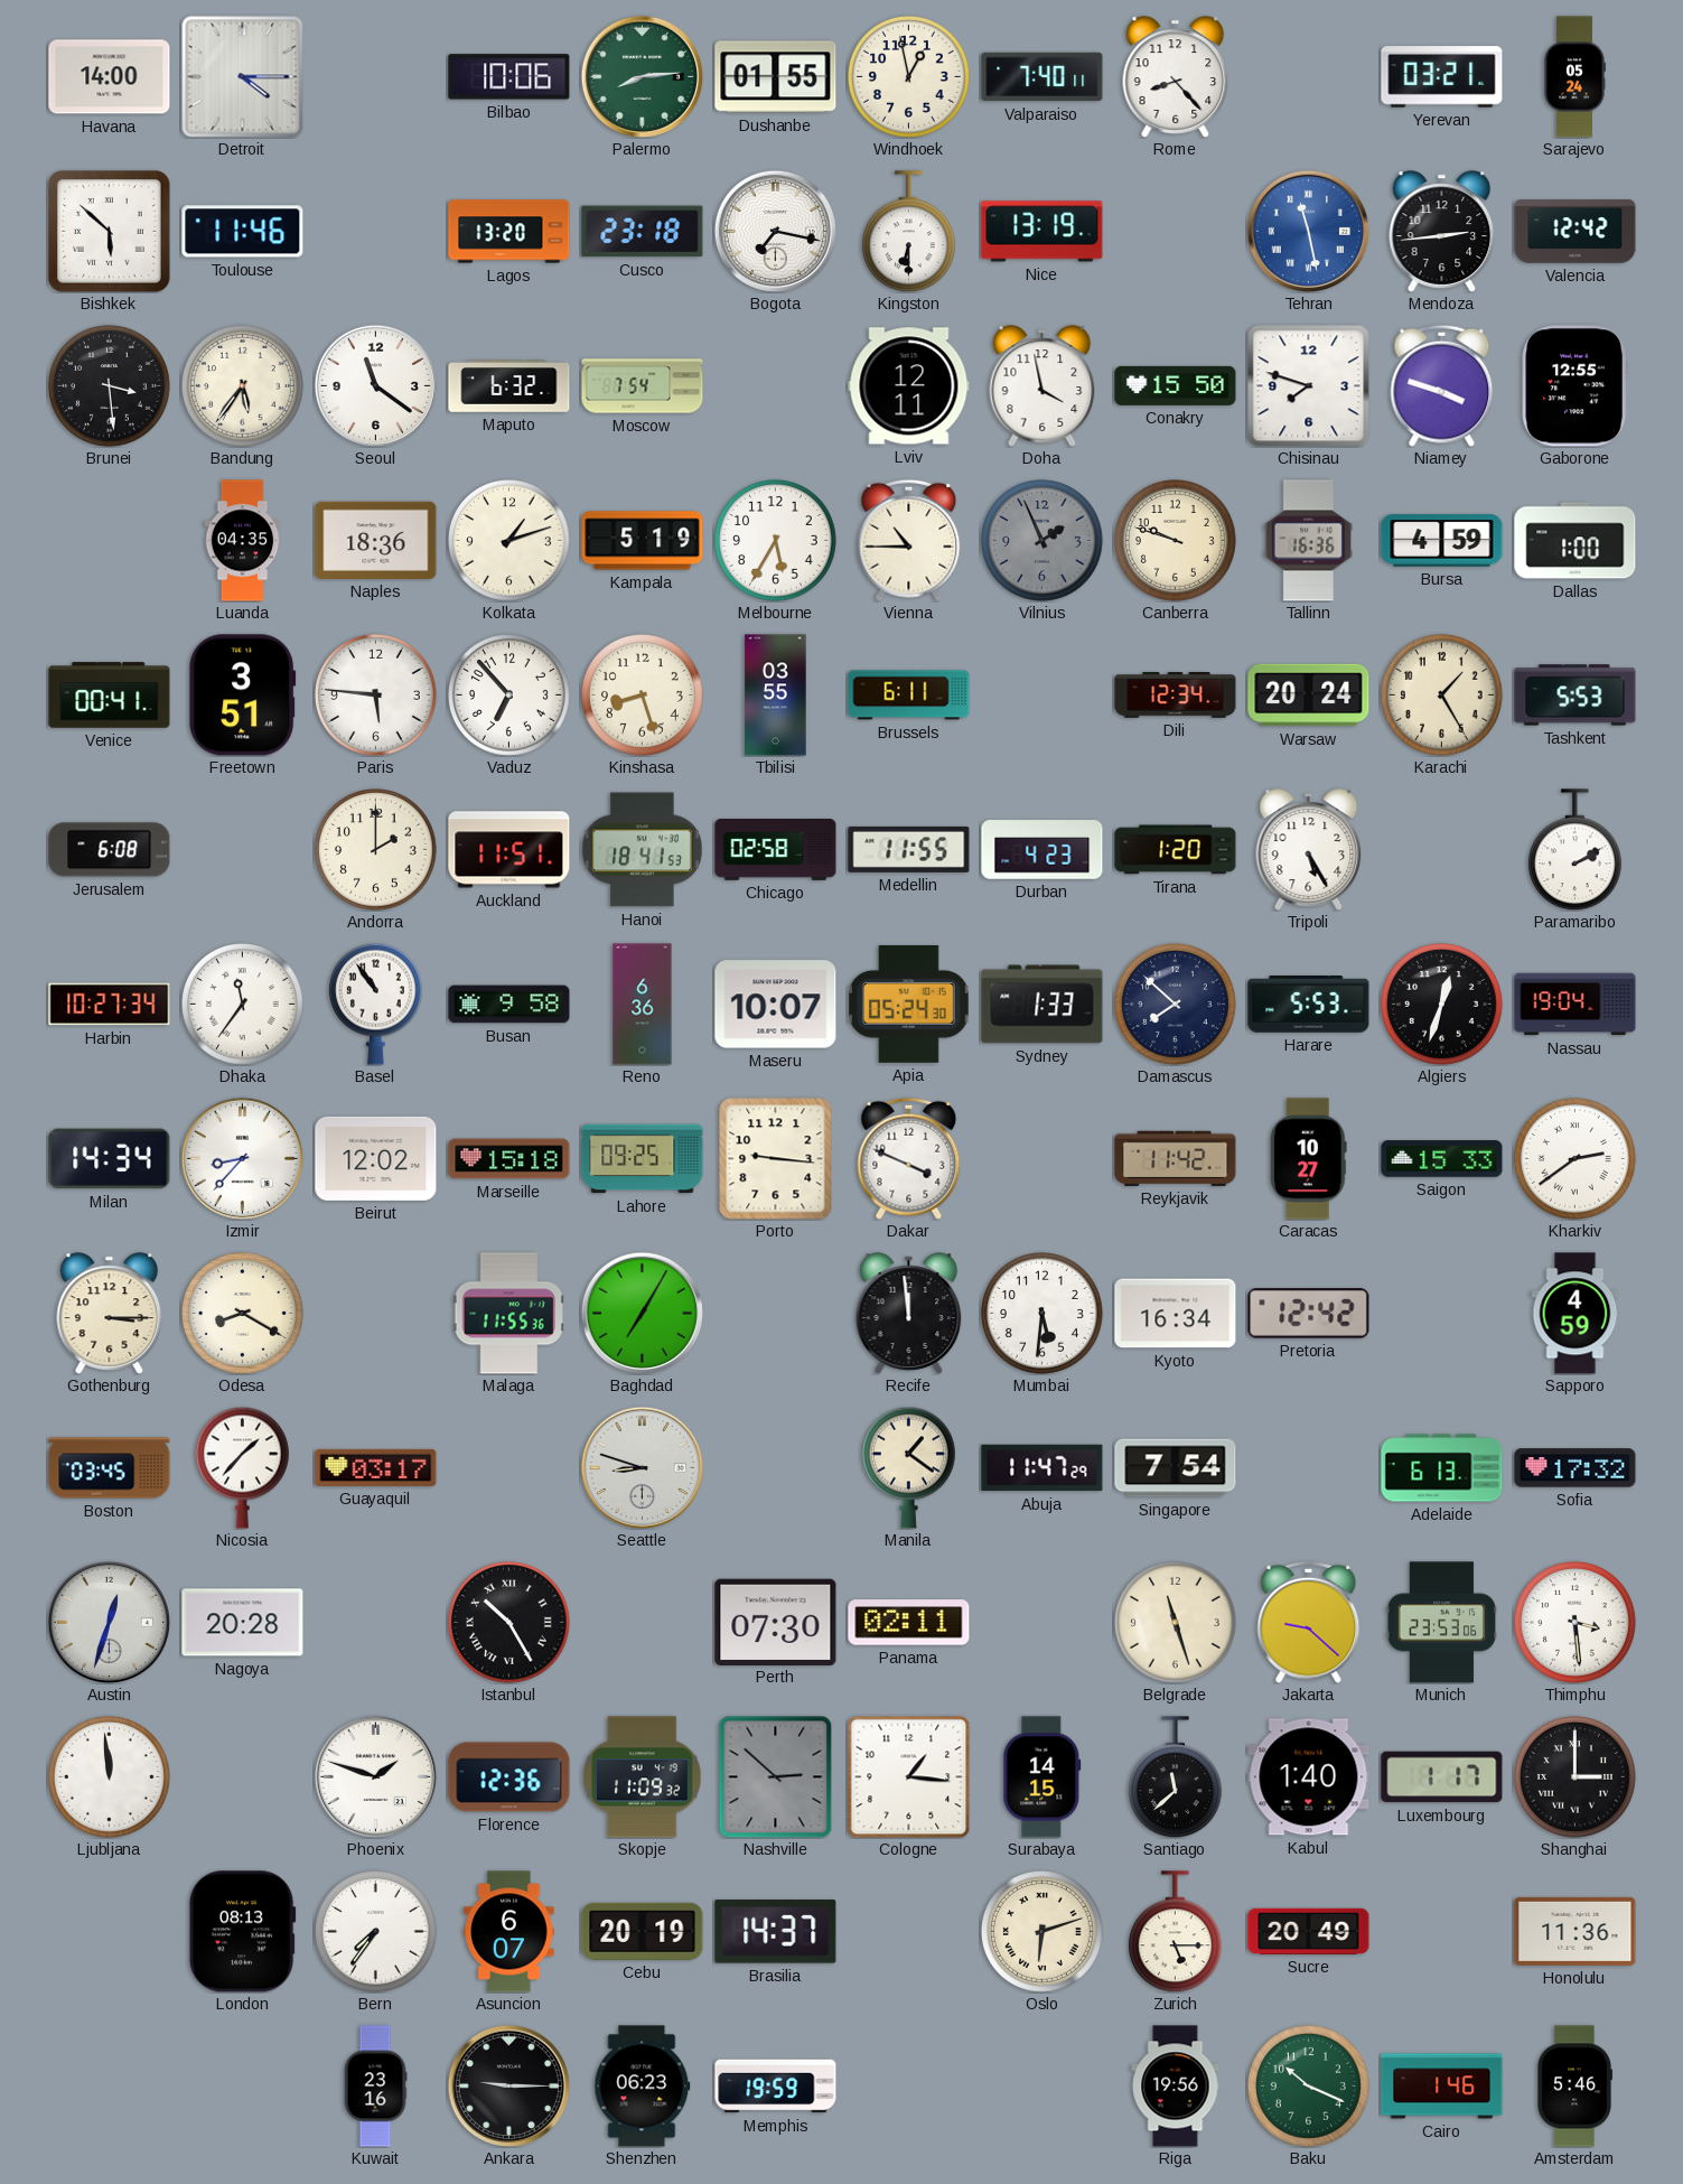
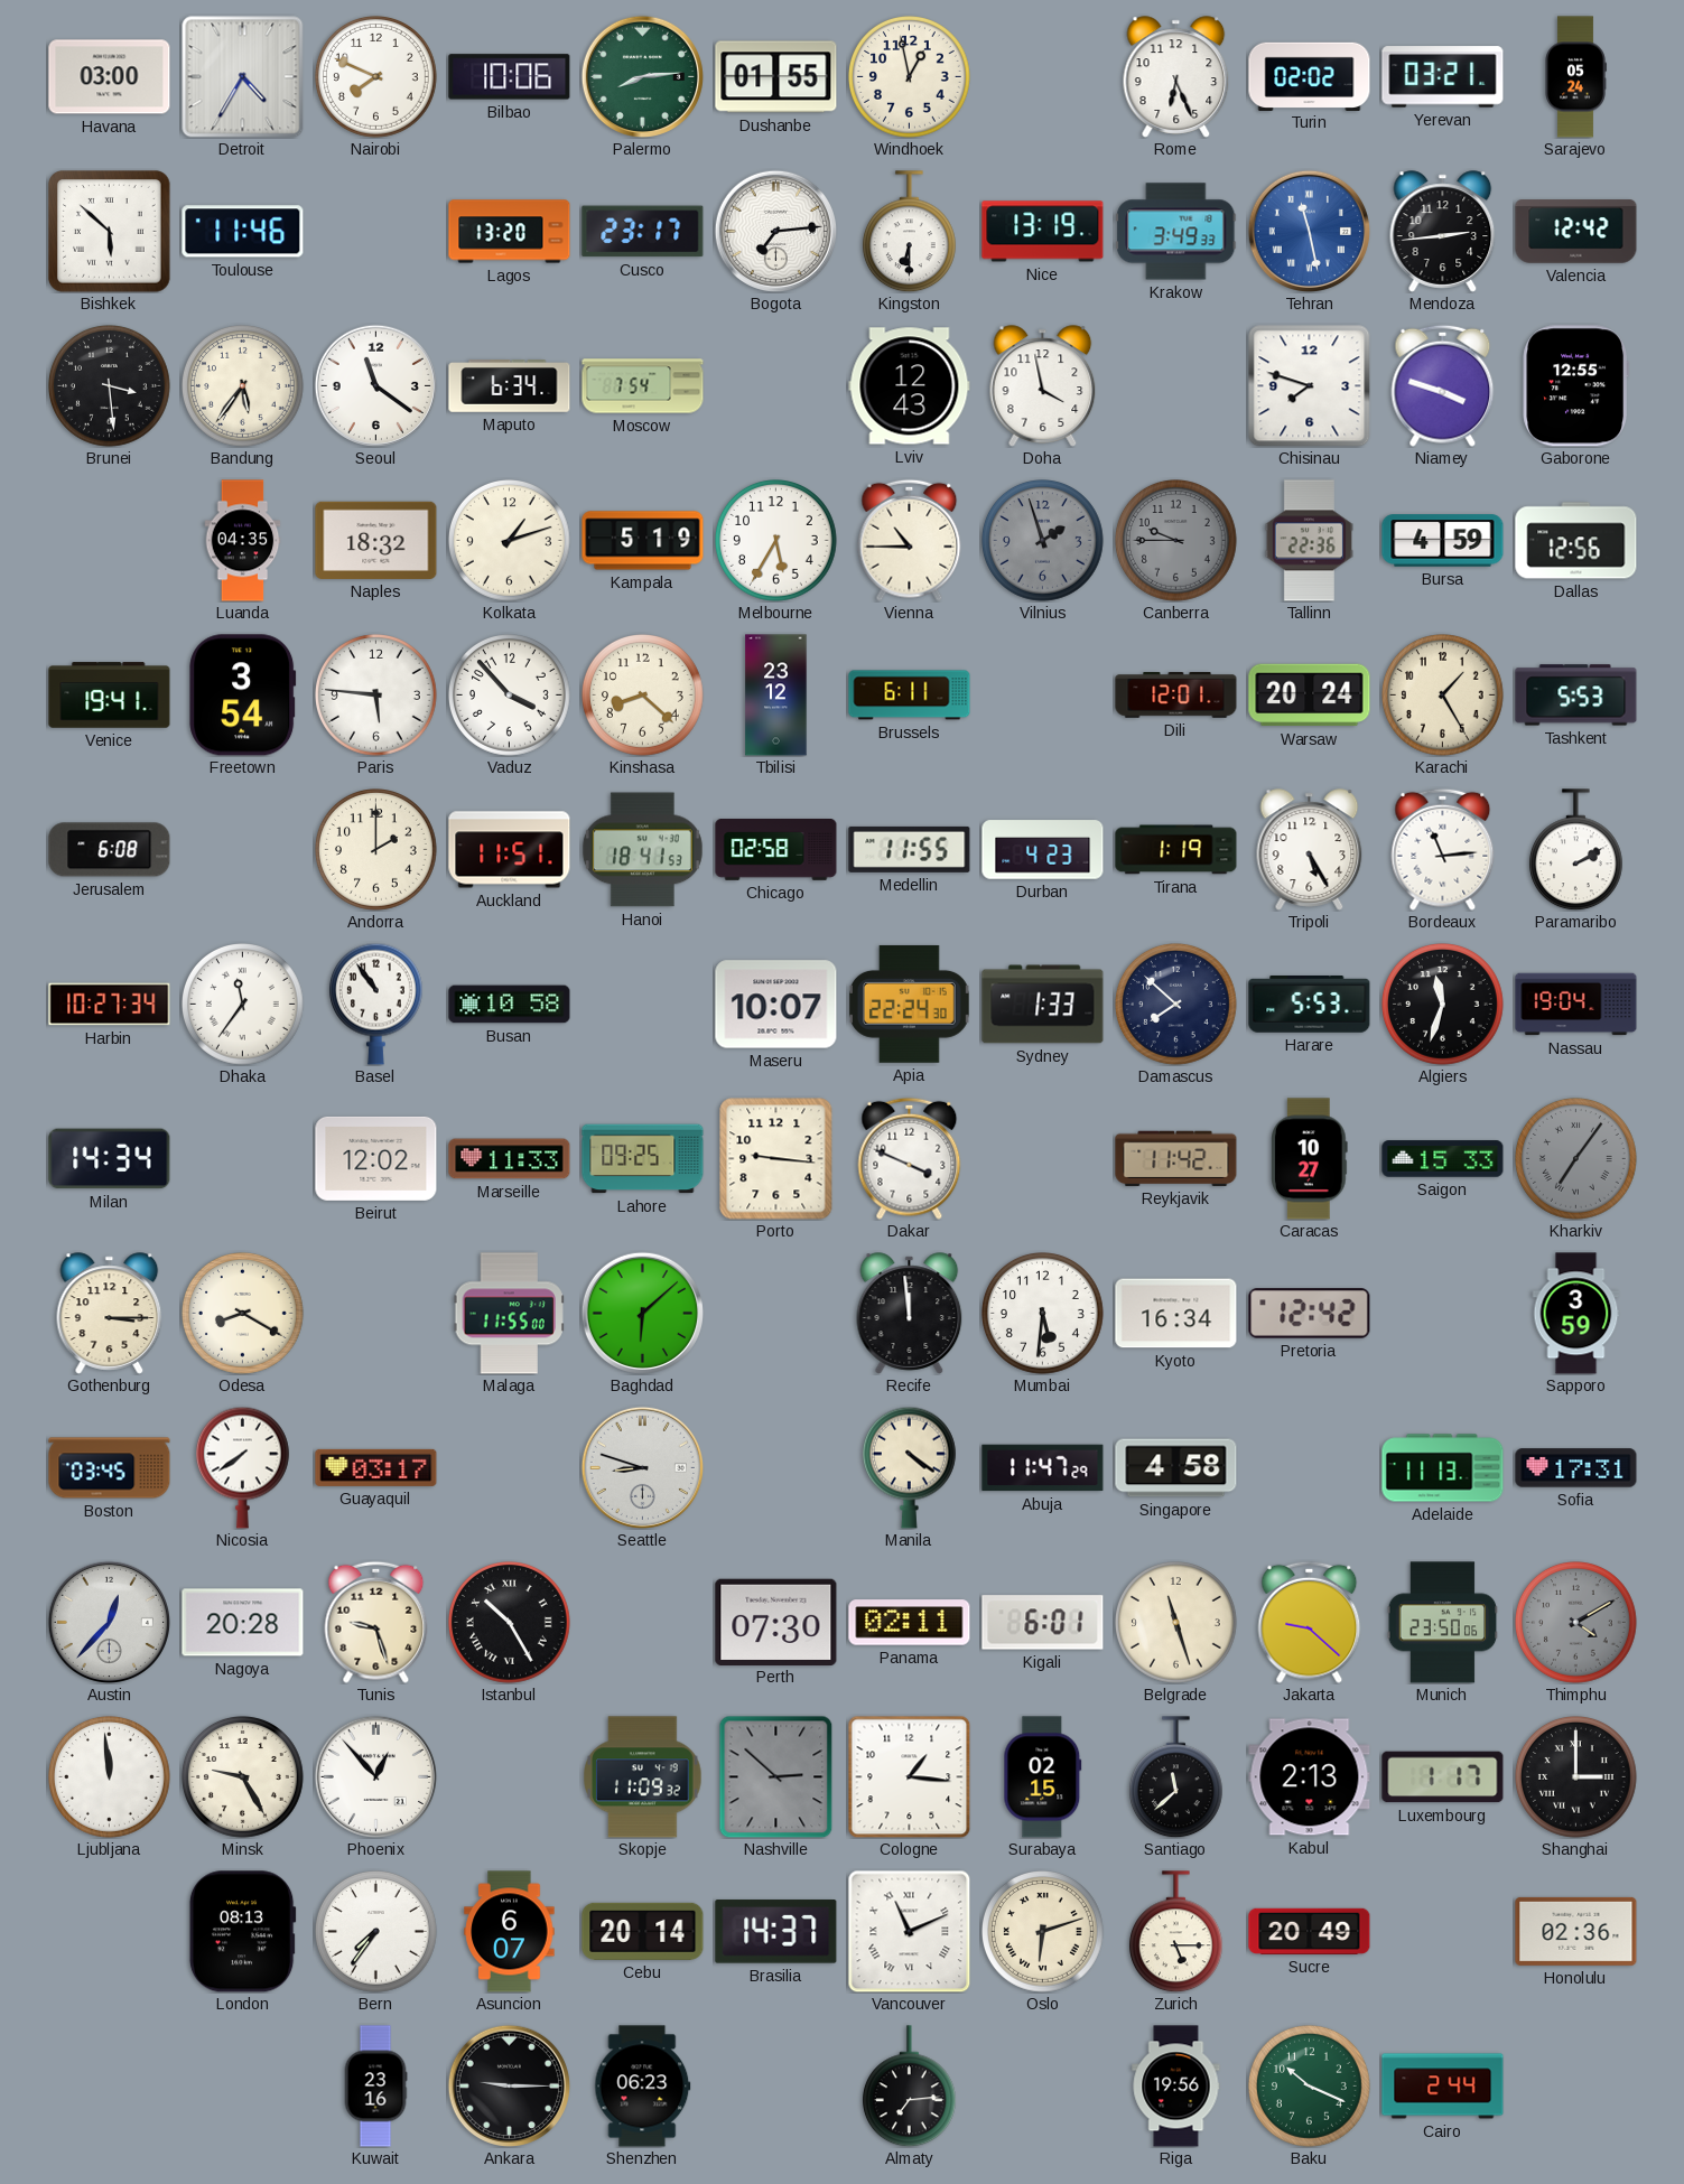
Havana: 14:00 -> 03:00 (110, 77)
Detroit: 4:15 -> 4:35 (242, 76)
Nairobi: none -> 7:49 (376, 77)
Valparaiso: 7:40 -> none (1042, 77)
Rome: 8:23 -> 6:26 (1176, 77)
Turin: none -> 02:02 (1310, 76)
Cusco: 23:18 -> 23:17 (643, 232)
Bogota: 7:17 -> 7:14 (775, 231)
Krakow: none -> 3:49 (1176, 232)
Maputo: 6:32 -> 6:34 (510, 386)
Lviv: 12:11 -> 12:43 (910, 386)
Conakry: 15:50 -> none (1176, 385)
Naples: 18:36 -> 18:32 (376, 540)
Vilnius: 1:56 -> 1:57 (1043, 541)
Canberra: 9:48 -> 9:45 (1176, 541)
Canberra dial: cream -> grey (1176, 541)
Tallinn: 16:36 -> 22:36 (1309, 541)
Dallas: 1:00 -> 12:56 (1576, 541)
Venice: 00:41 -> 19:41 (110, 696)
Freetown: 3:51 -> 3:54 (243, 696)
Vaduz: 6:53 -> 3:53 (510, 696)
Kinshasa: 8:27 -> 8:22 (643, 696)
Tbilisi: 03:55 -> 23:12 (776, 696)
Dili: 12:34 -> 12:01 (1176, 696)
Tirana: 1:20 -> 1:19 (1176, 850)
Bordeaux: none -> 11:14 (1443, 849)
Busan: 9:58 -> 10:58 (510, 1005)
Reno: 6:36 -> none (643, 1005)
Apia: 05:24 -> 22:24 (909, 1004)
Algiers: 12:33 -> 11:33 (1443, 1005)
Izmir: 8:37 -> none (242, 1158)
Marseille: 15:18 -> 11:33 (510, 1159)
Kharkiv: 2:39 -> 7:06 (1576, 1159)
Kharkiv dial: white -> grey (1576, 1159)
Malaga: 11:55:36 -> 11:55:00 (509, 1314)
Baghdad: 7:05 -> 6:08 (642, 1313)
Sapporo: 4:59 -> 3:59 (1576, 1314)
Nicosia: 1:37 -> 7:39 (242, 1467)
Manila: 1:21 -> 4:21 (909, 1467)
Singapore: 7:54 -> 4:58 (1176, 1468)
Adelaide: 6:13 -> 11:13 (1443, 1468)
Sofia: 17:32 -> 17:31 (1576, 1468)
Austin: 12:33 -> 12:37 (109, 1622)
Tunis: none -> 9:27 (376, 1622)
Kigali: none -> 6:01 (1043, 1623)
Munich: 23:53 -> 23:50 (1443, 1623)
Thimphu: 3:29 -> 4:10 (1576, 1623)
Thimphu dial: white -> grey (1576, 1623)
Minsk: none -> 9:25 (243, 1777)
Phoenix: 1:48 -> 12:53 (375, 1776)
Florence: 12:36 -> none (509, 1777)
Surabaya: 14:15 -> 02:15 (1043, 1777)
Kabul: 1:40 -> 2:13 (1310, 1777)
Cebu: 20:19 -> 20:14 (643, 1931)
Vancouver: none -> 11:11 (909, 1931)
Honolulu: 11:36 -> 02:36 (1576, 1931)
Memphis: 19:59 -> none (776, 2087)
Almaty: none -> 7:14 (909, 2087)
Cairo: 1:46 -> 2:44 (1443, 2087)
Amsterdam: 5:46 -> none (1574, 2087)
